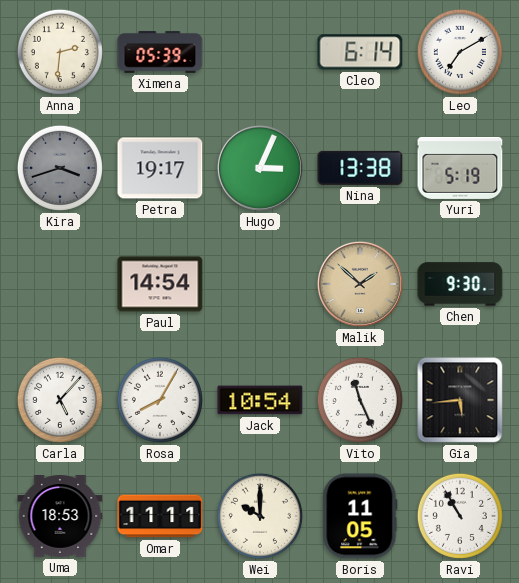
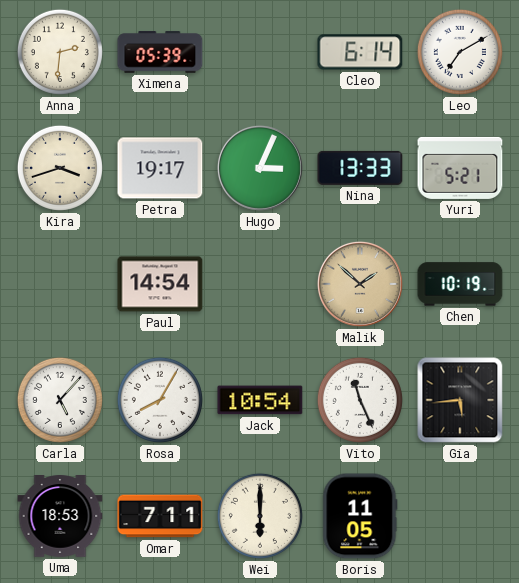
Kira dial: grey -> cream (60, 168)
Nina: 13:38 -> 13:33 (360, 168)
Yuri: 5:19 -> 5:21 (460, 168)
Chen: 9:30 -> 10:19 (460, 284)
Omar: 11:11 -> 7:11 (160, 516)
Wei: 10:00 -> 6:00 (260, 516)
Ravi: 10:55 -> none (460, 516)
